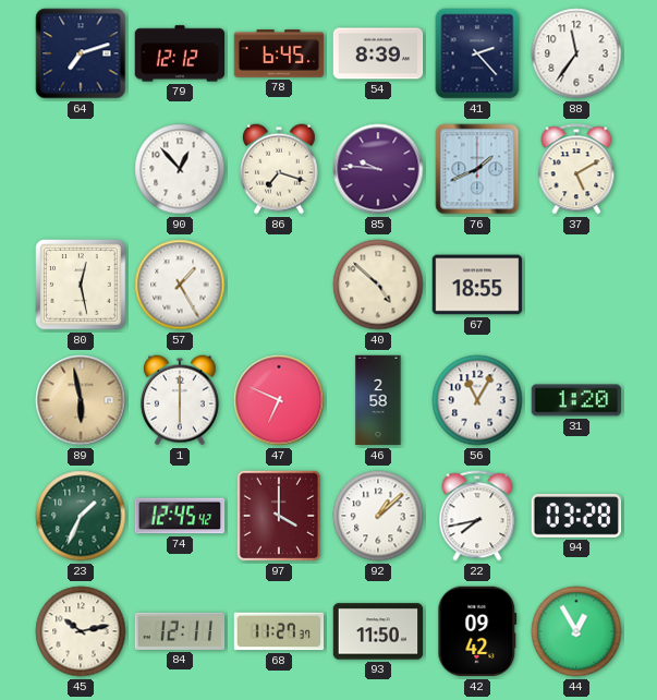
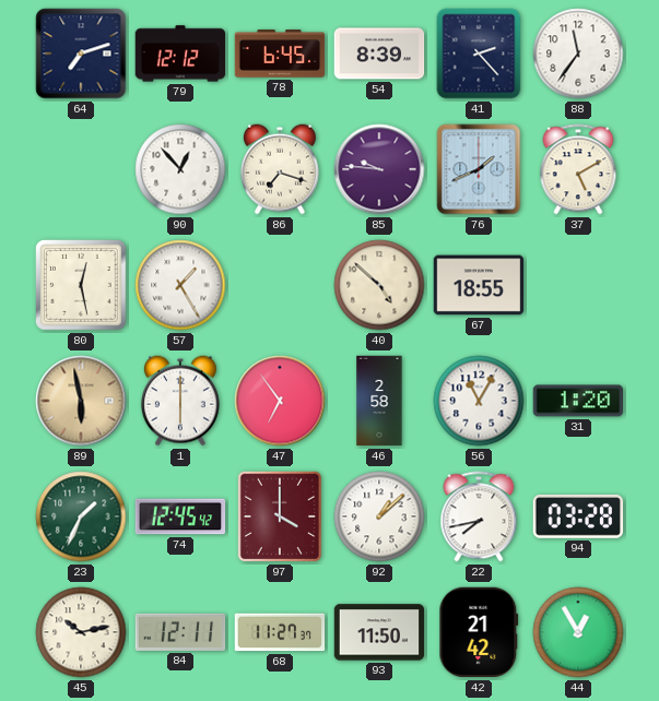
47: 6:49 -> 6:54 (280, 401)
42: 09:42 -> 21:42 (479, 632)
